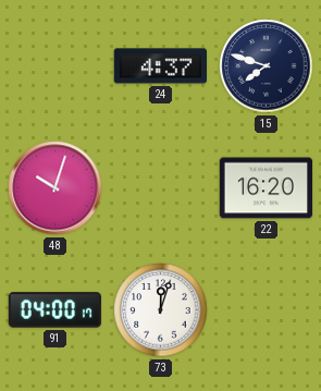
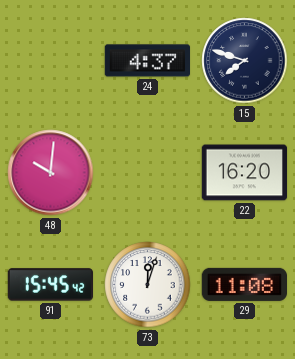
48: 10:03 -> 10:01 (51, 173)
91: 04:00 -> 15:45 (50, 285)
29: none -> 11:08 (244, 284)
